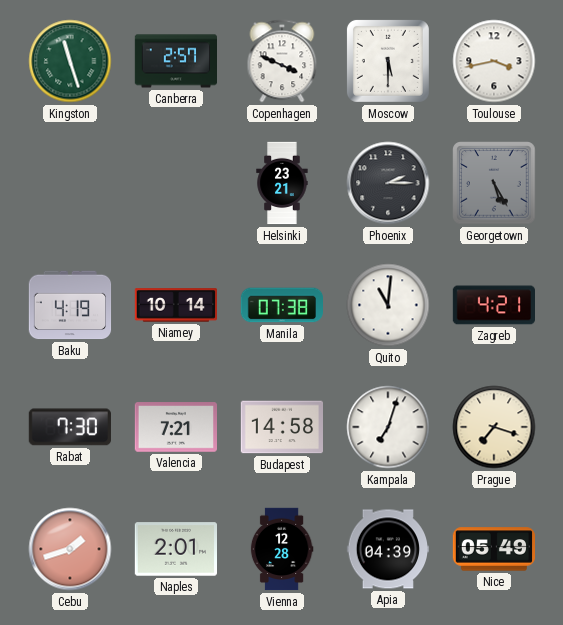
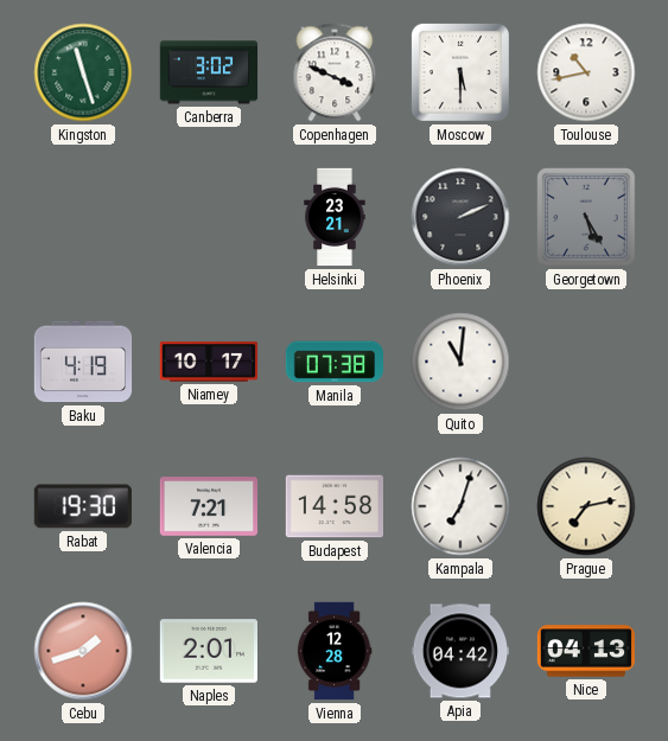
Canberra: 2:57 -> 3:02 (208, 72)
Toulouse: 3:43 -> 10:43 (586, 72)
Phoenix: 2:15 -> 2:11 (460, 217)
Niamey: 10:14 -> 10:17 (208, 362)
Zagreb: 4:21 -> none (493, 305)
Rabat: 7:30 -> 19:30 (83, 506)
Prague: 7:18 -> 7:13 (586, 506)
Apia: 04:39 -> 04:42 (459, 651)
Nice: 05:49 -> 04:13 (586, 651)
